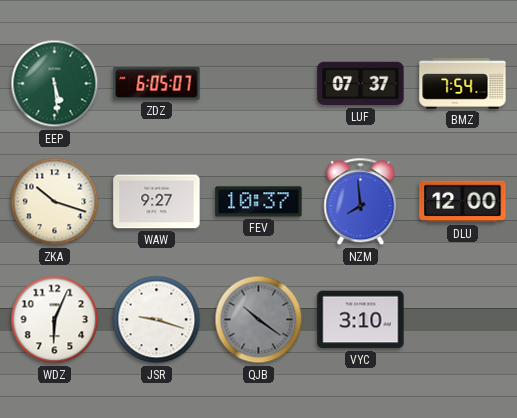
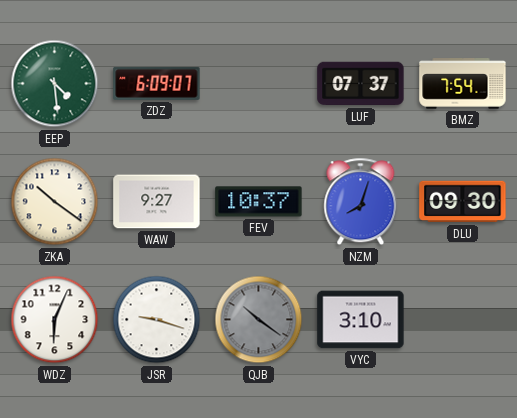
EEP: 5:29 -> 4:29 (55, 84)
ZDZ: 6:05 -> 6:09 (157, 83)
ZKA: 10:18 -> 10:21 (55, 202)
NZM: 7:59 -> 8:03 (361, 202)
DLU: 12:00 -> 09:30 (463, 202)
